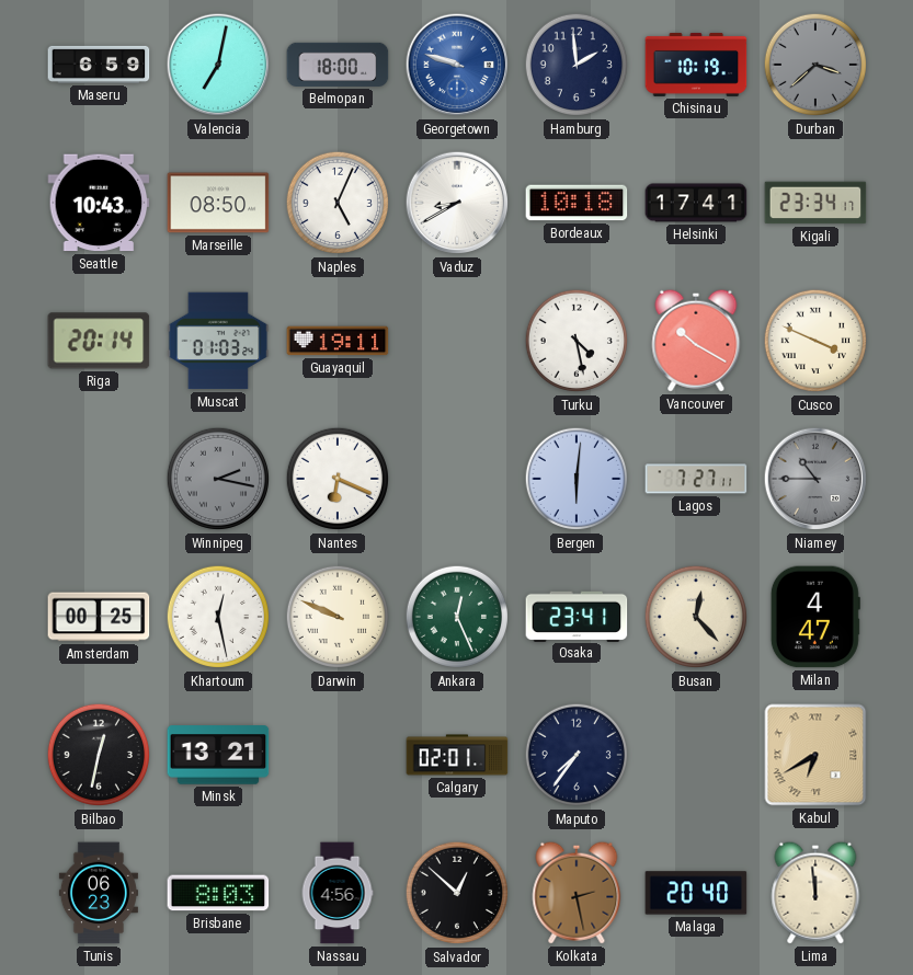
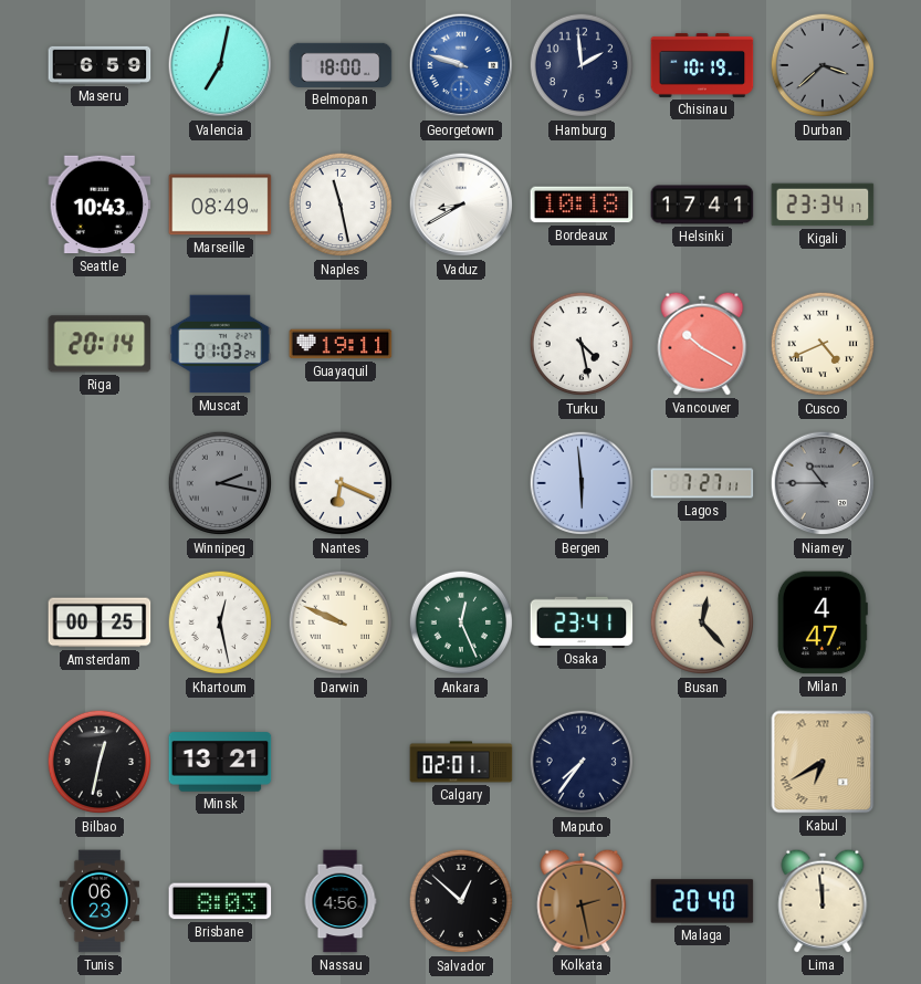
Marseille: 08:50 -> 08:49 (220, 205)
Naples: 5:04 -> 11:28 (341, 205)
Cusco: 3:49 -> 4:41 (823, 344)
Bergen: 6:01 -> 5:59 (582, 483)
